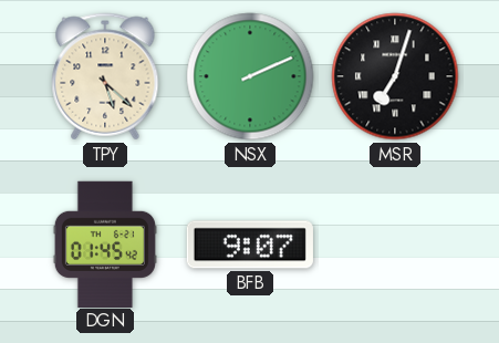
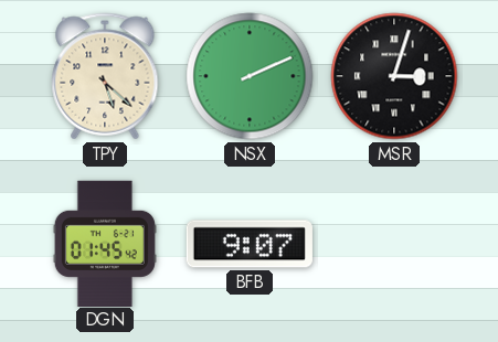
MSR: 7:03 -> 3:03 (394, 76)
